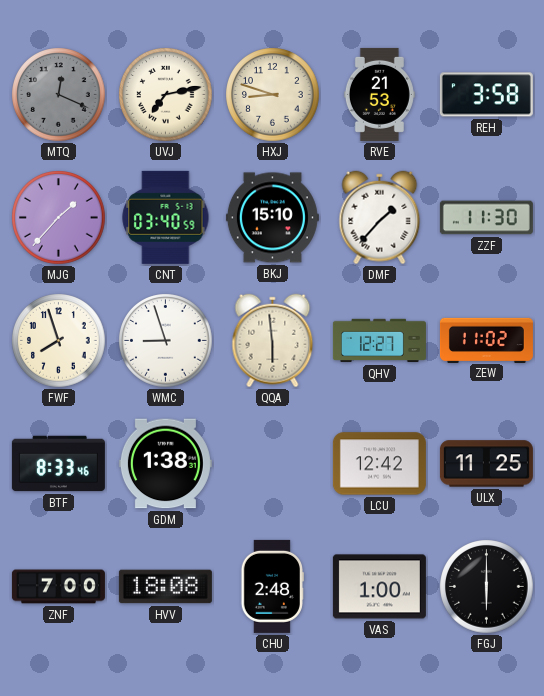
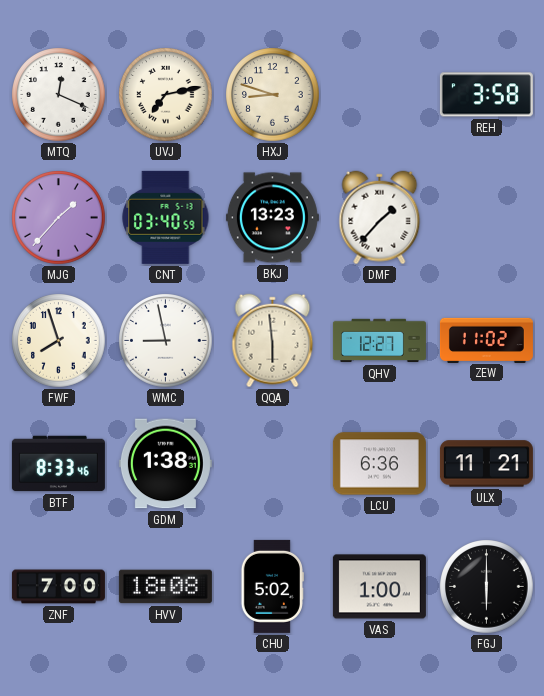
MTQ dial: grey -> white (59, 95)
RVE: 21:53 -> none (379, 94)
BKJ: 15:10 -> 13:23 (272, 218)
ZZF: 11:30 -> none (486, 218)
WMC: 8:57 -> 8:58 (166, 341)
LCU: 12:42 -> 6:36 (379, 464)
ULX: 11:25 -> 11:21 (486, 464)
CHU: 2:48 -> 5:02 (272, 586)
